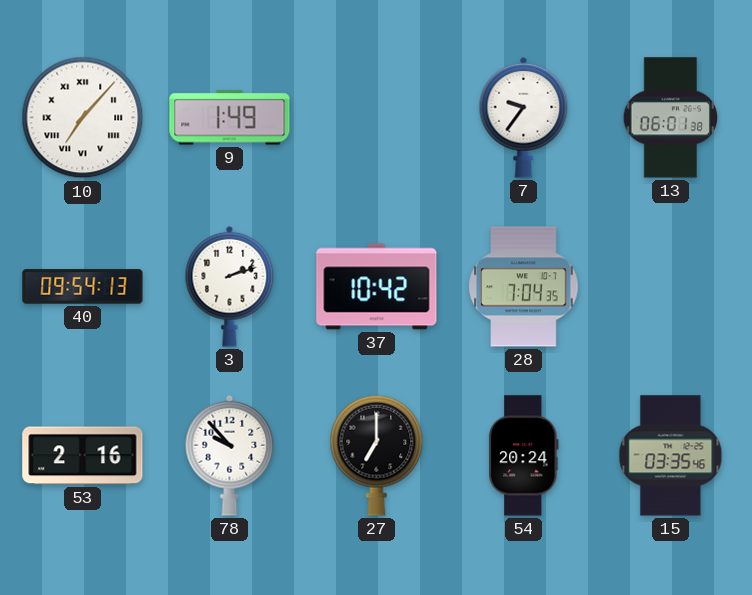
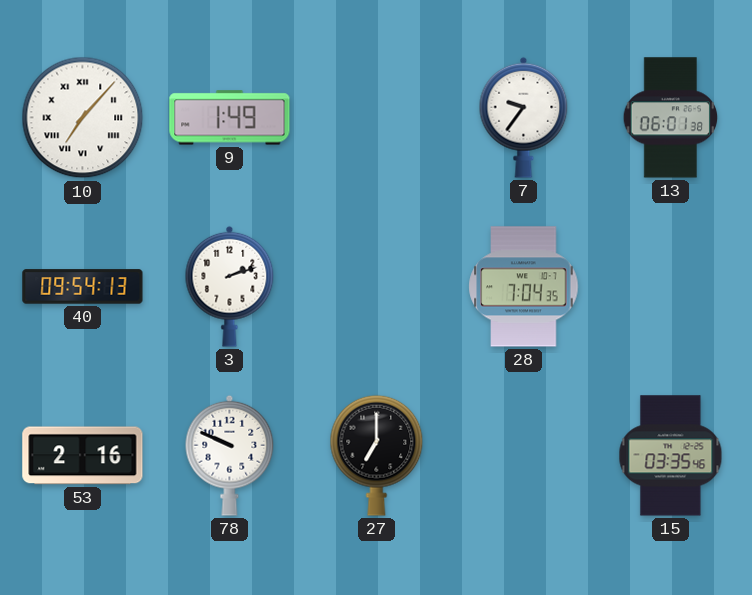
37: 10:42 -> none (377, 287)
78: 9:53 -> 9:49 (230, 455)
54: 20:24 -> none (524, 456)
